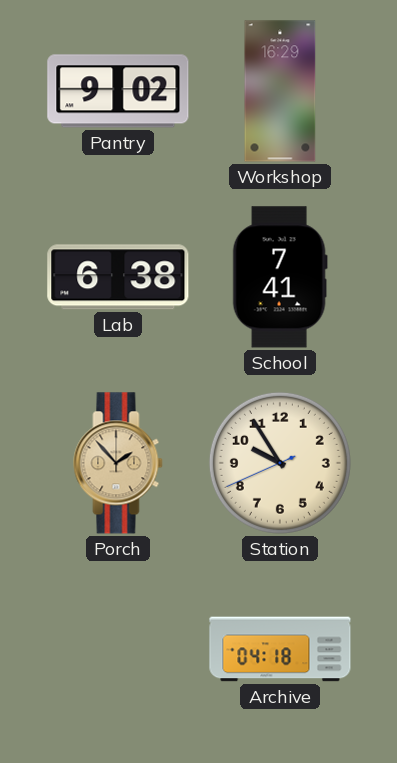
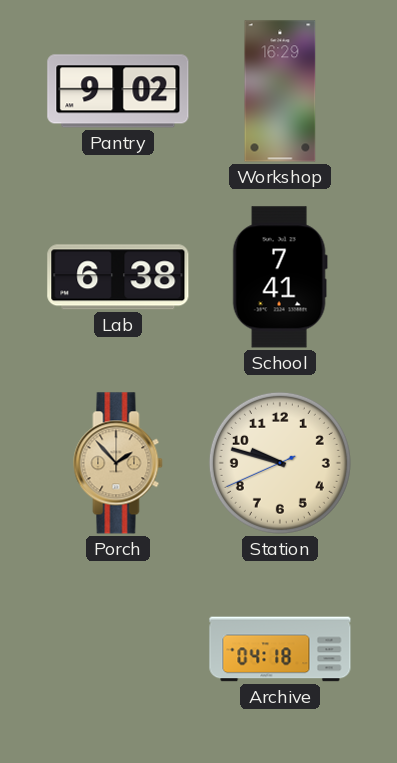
Station: 9:54 -> 9:47 (280, 463)
